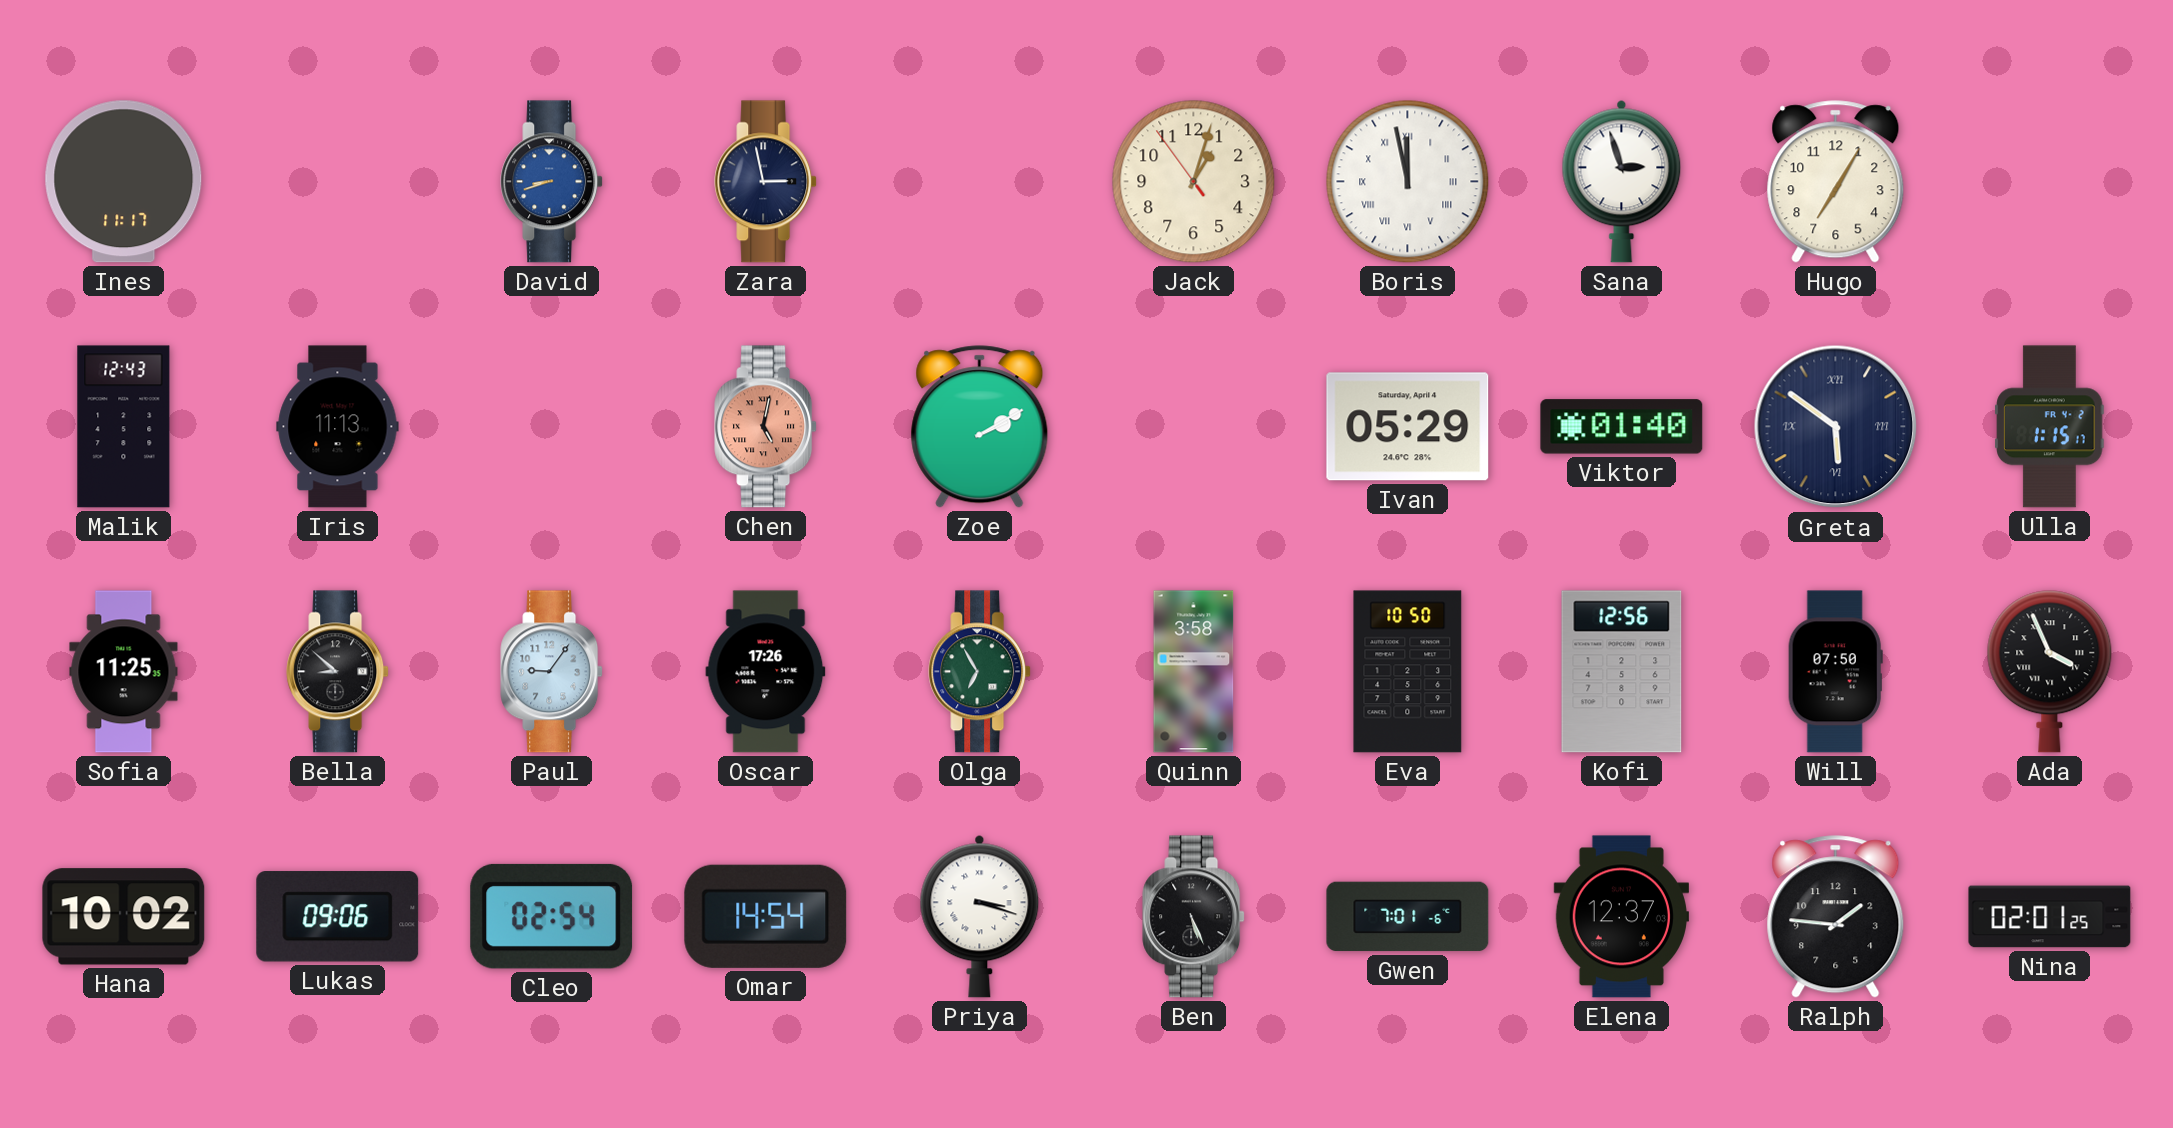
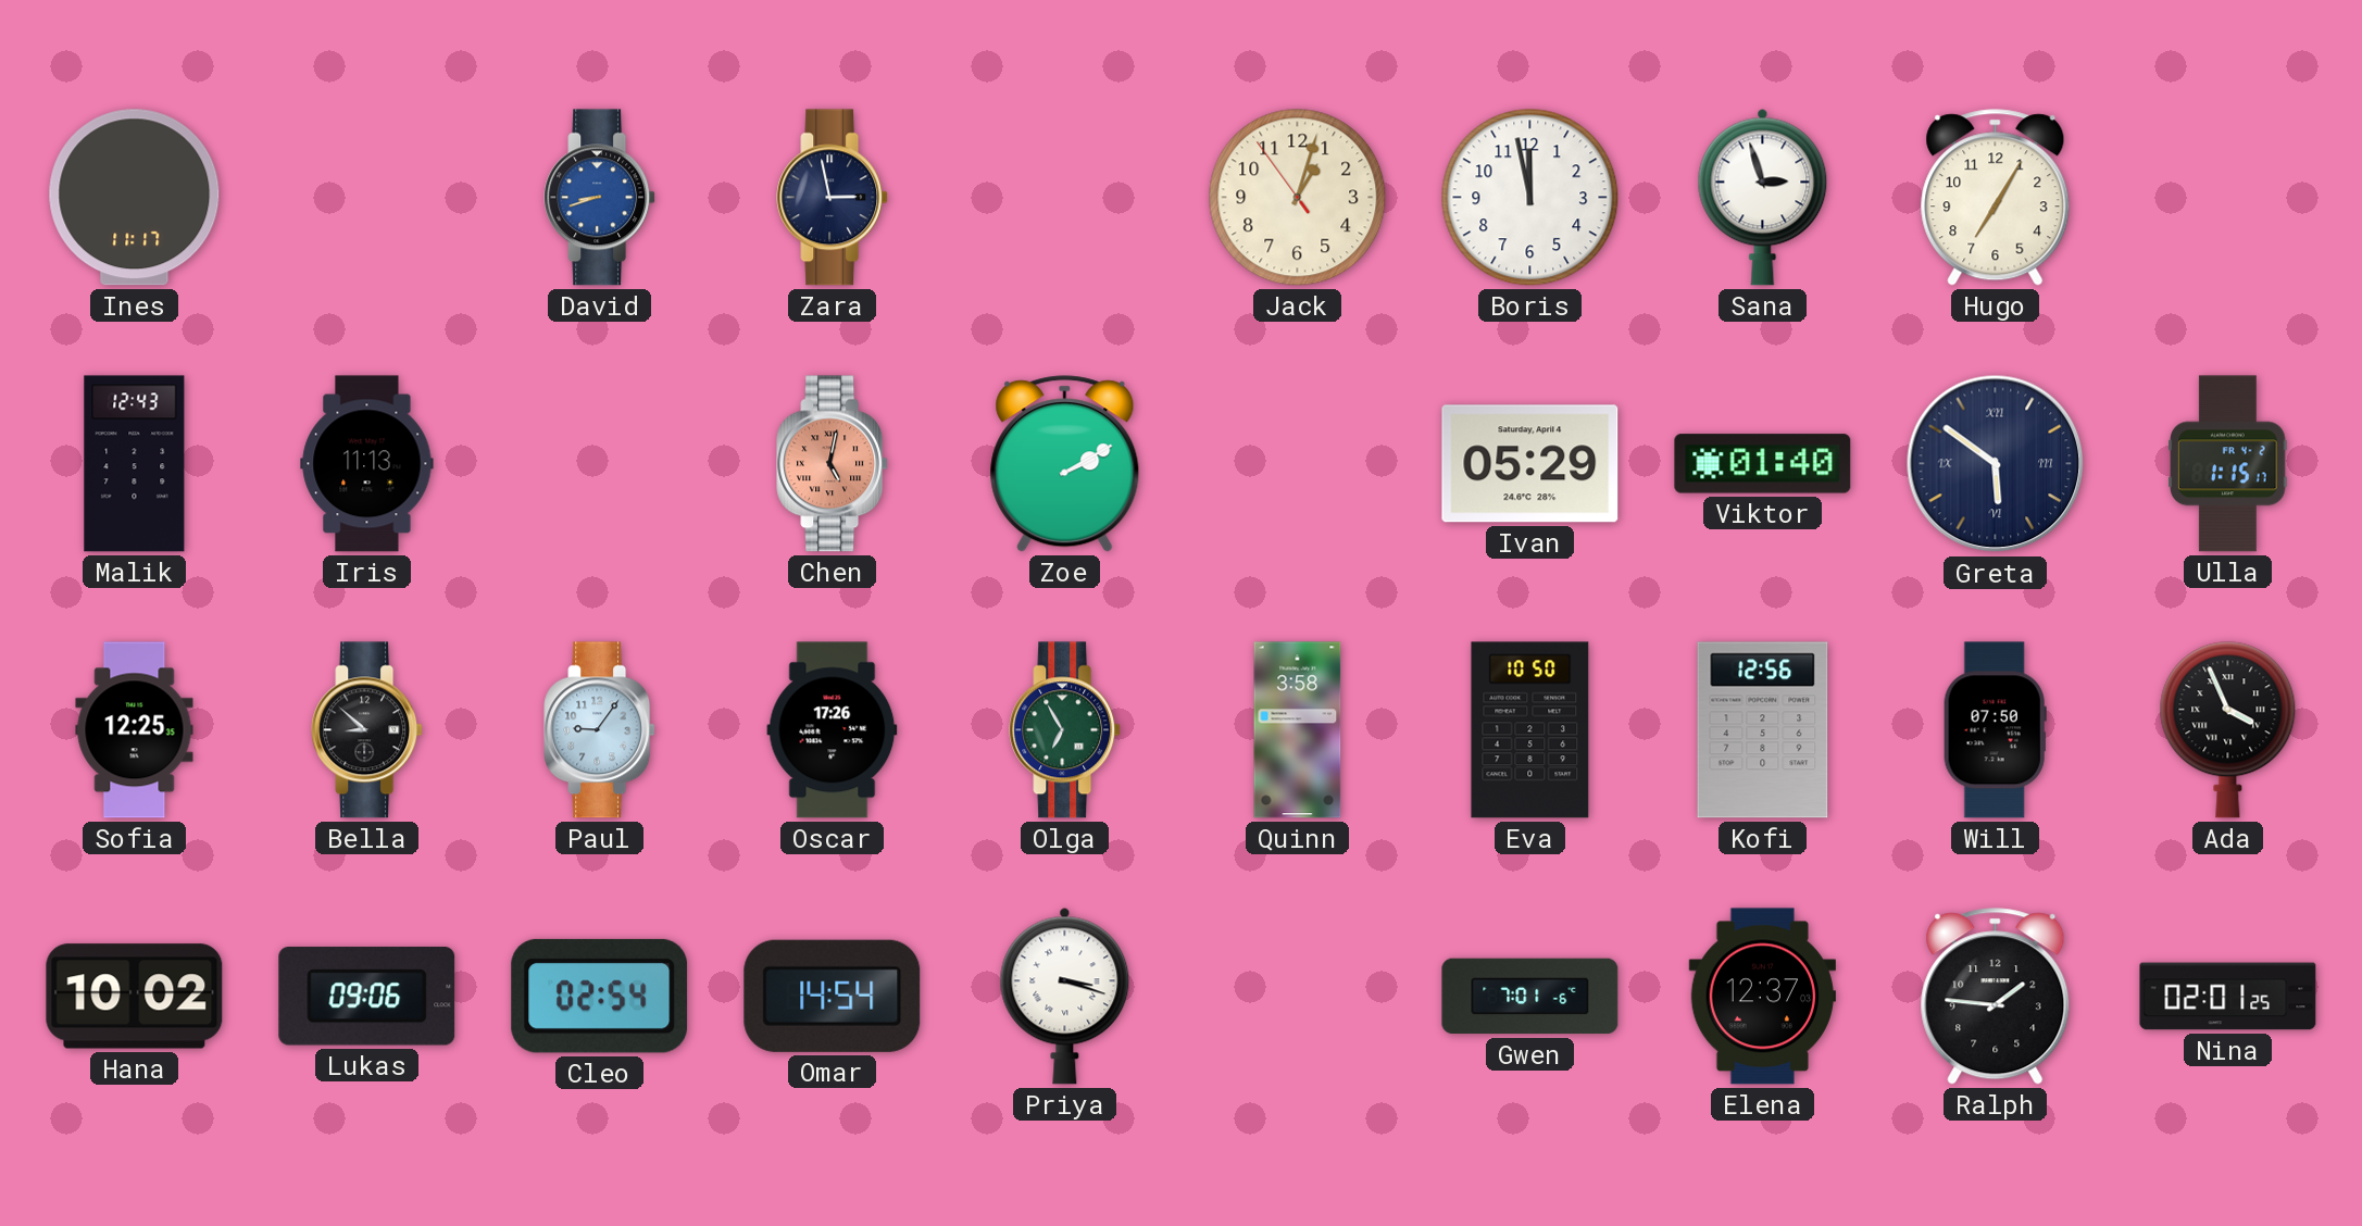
Boris numerals: Roman -> Arabic (1530, 198)
Sofia: 11:25 -> 12:25 (135, 730)
Ben: 5:26 -> none (1194, 917)
